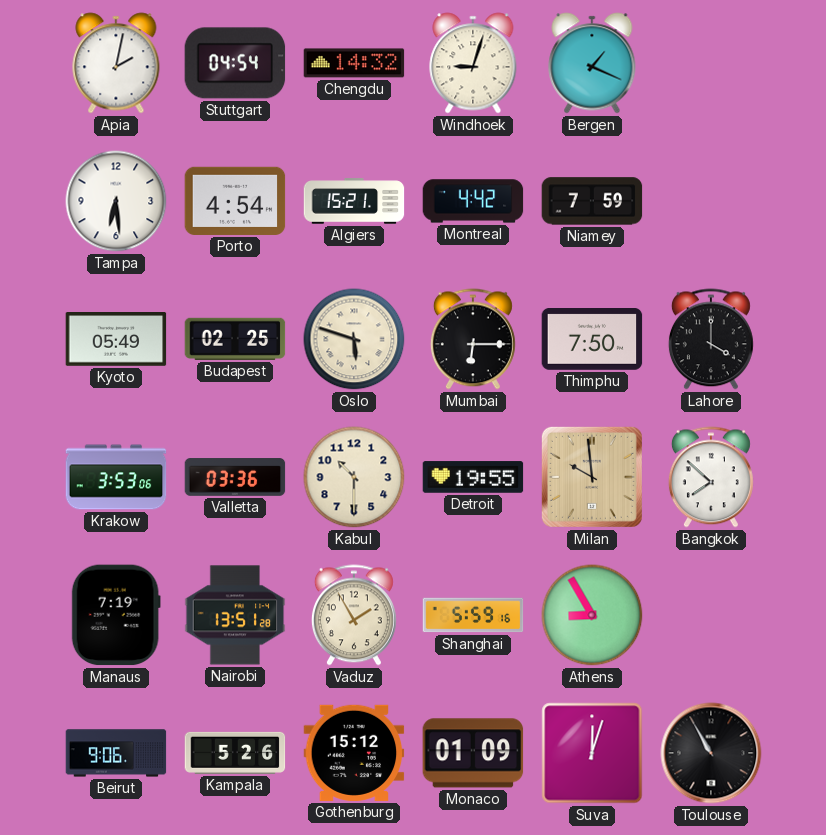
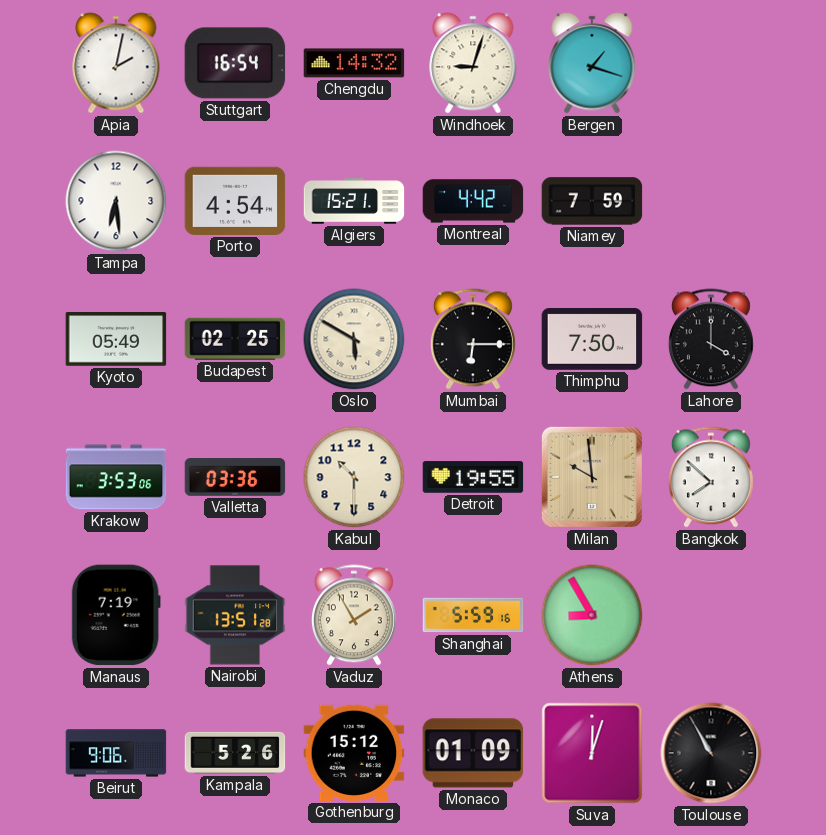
Stuttgart: 04:54 -> 16:54 (235, 63)
Bergen: 1:19 -> 1:18 (592, 63)
Oslo: 5:48 -> 5:50 (354, 339)
